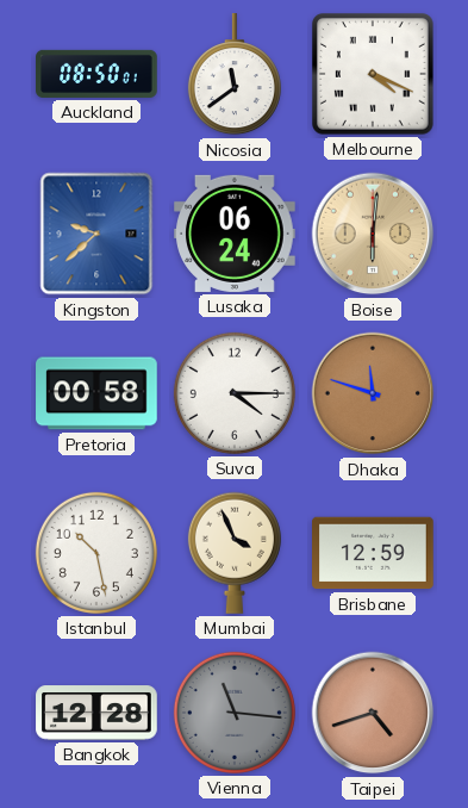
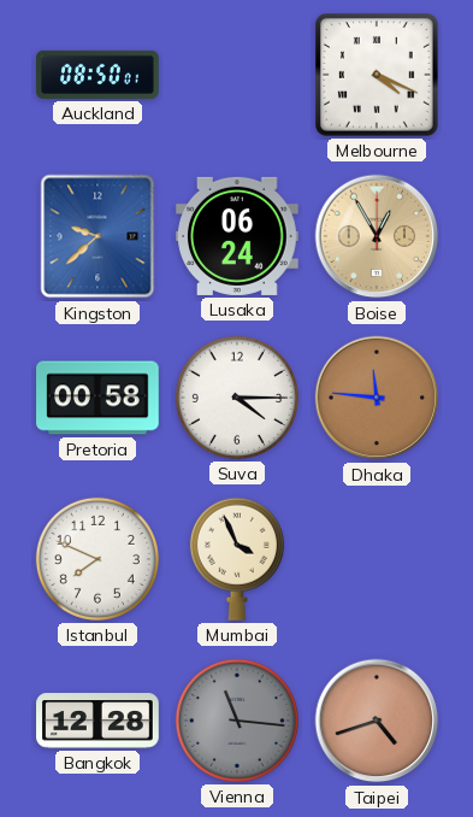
Nicosia: 11:39 -> none (235, 75)
Boise: 6:01 -> 12:55 (377, 236)
Dhaka: 11:48 -> 11:46 (377, 398)
Istanbul: 10:28 -> 7:49 (97, 559)
Brisbane: 12:59 -> none (373, 553)
